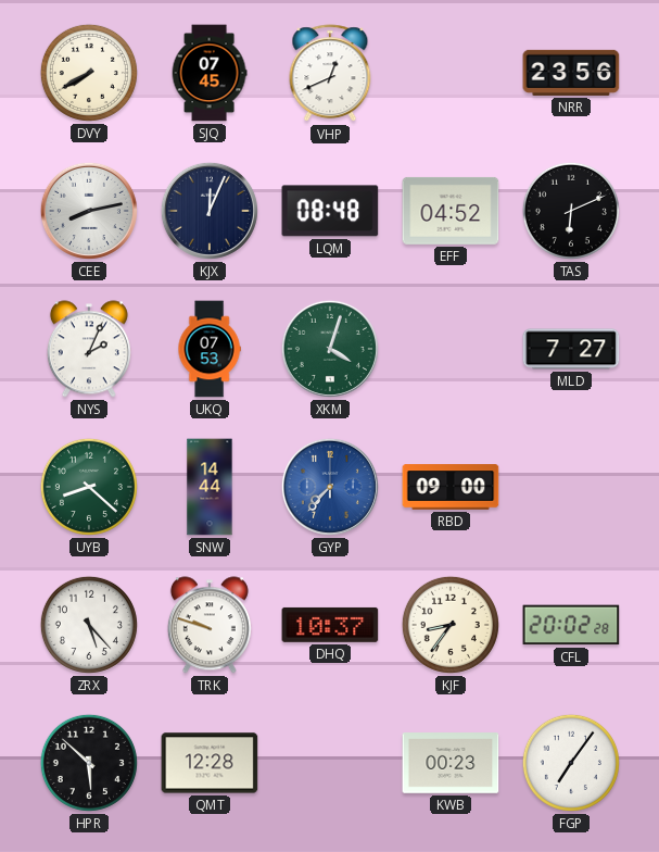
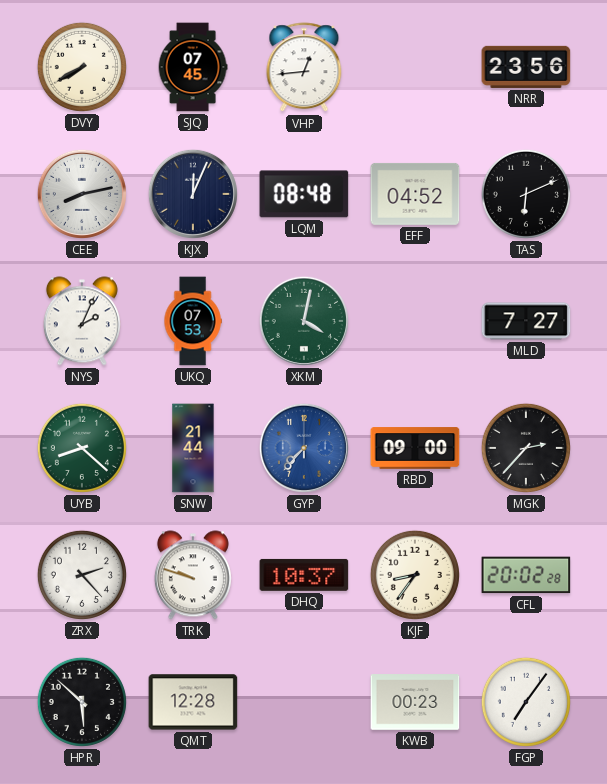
VHP: 12:41 -> 12:44 (304, 68)
XKM: 4:03 -> 4:02 (304, 321)
SNW: 14:44 -> 21:44 (193, 448)
MGK: none -> 2:37 (526, 448)
ZRX: 5:23 -> 2:23 (82, 575)
